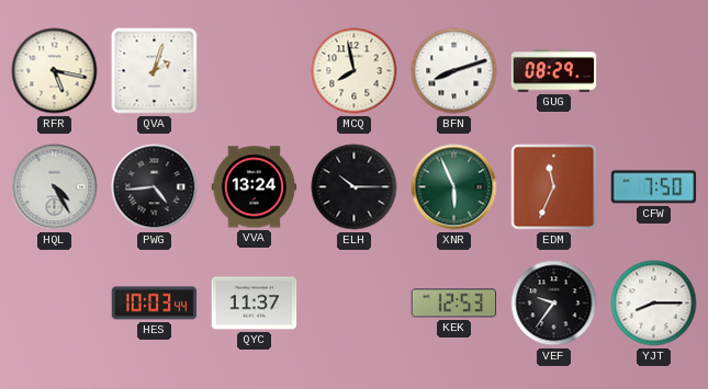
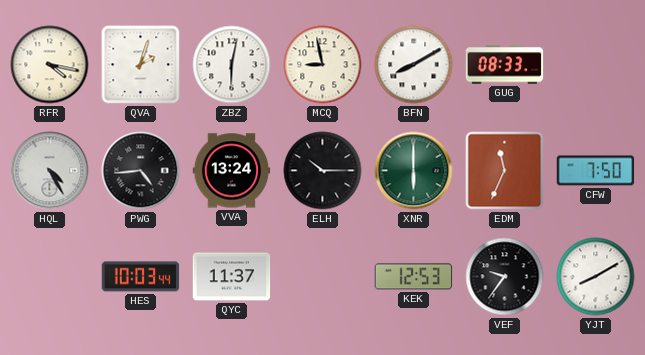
RFR: 5:17 -> 4:17 (50, 65)
ZBZ: none -> 6:02 (232, 65)
MCQ: 7:58 -> 8:58 (323, 65)
BFN: 8:12 -> 8:10 (414, 65)
GUG: 08:29 -> 08:33 (505, 65)
XNR: 5:56 -> 6:00 (414, 171)
YJT: 8:15 -> 8:10 (596, 277)
